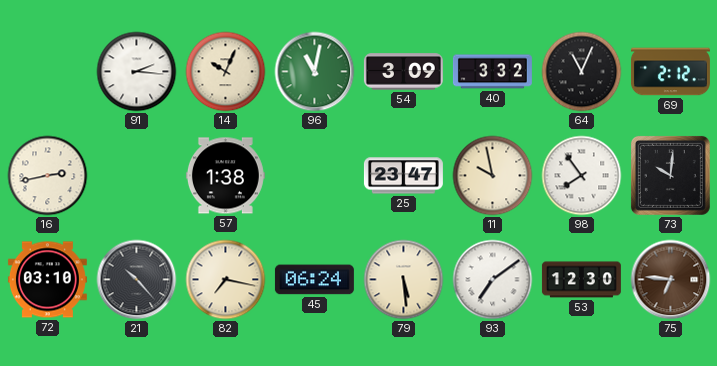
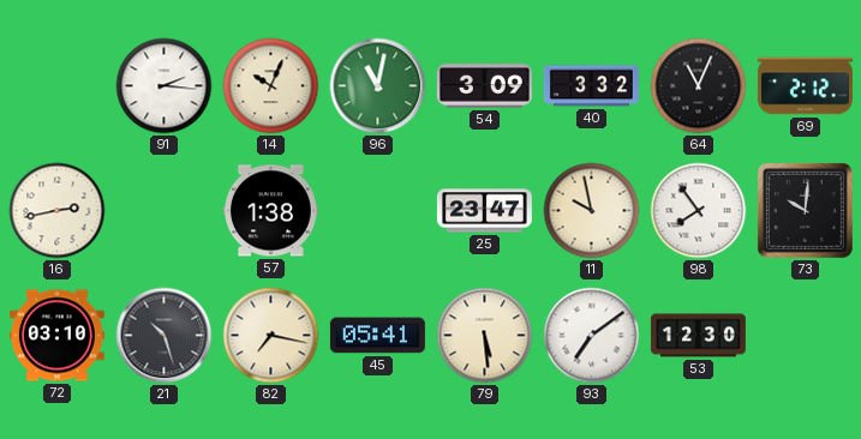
21: 10:23 -> 10:27 (165, 336)
45: 06:24 -> 05:41 (377, 336)
75: 6:46 -> none (671, 280)
